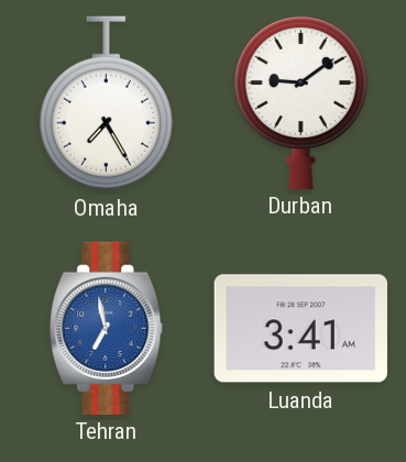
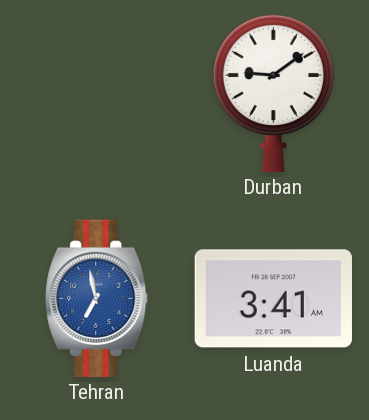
Omaha: 7:25 -> none (106, 103)
